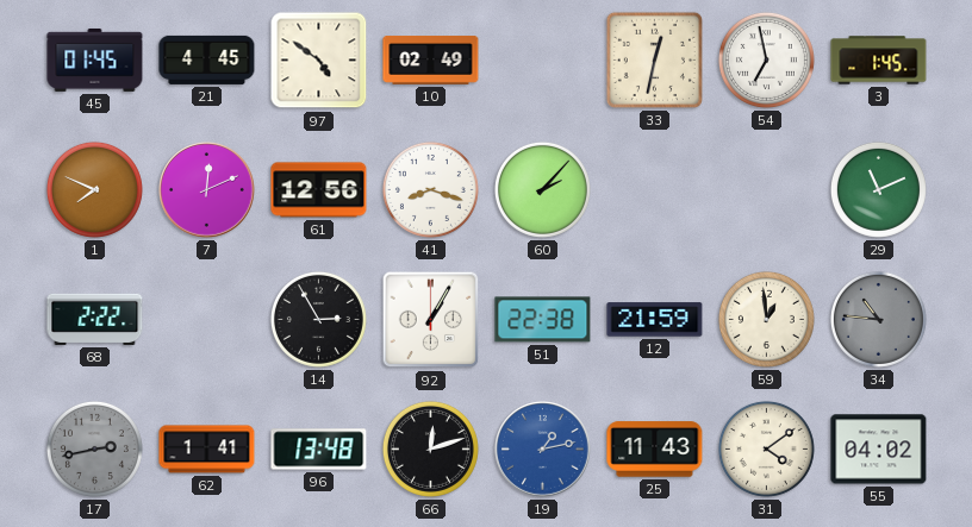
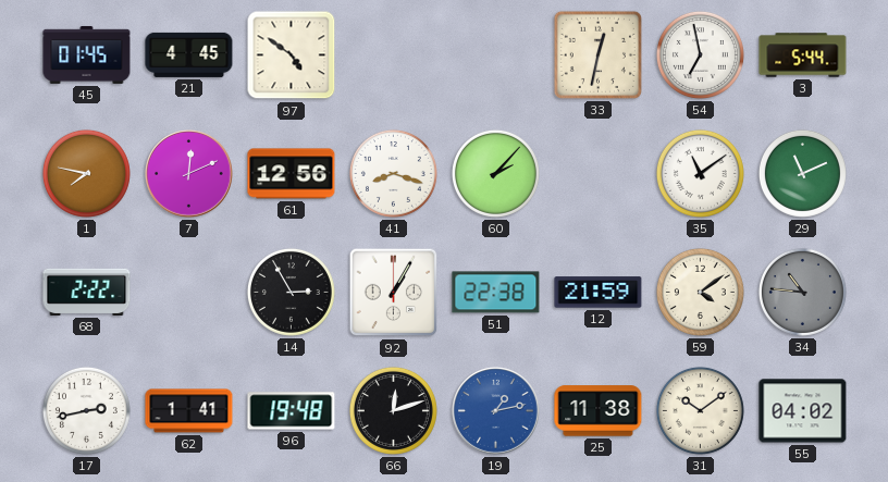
10: 02:49 -> none (431, 61)
3: 1:45 -> 5:44 (803, 55)
1: 7:49 -> 7:47 (86, 173)
35: none -> 11:09 (700, 173)
59: 12:59 -> 4:09 (700, 292)
17 dial: grey -> white (86, 410)
96: 13:48 -> 19:48 (292, 411)
25: 11:43 -> 11:38 (599, 411)
31: 4:09 -> 10:09 (700, 410)
